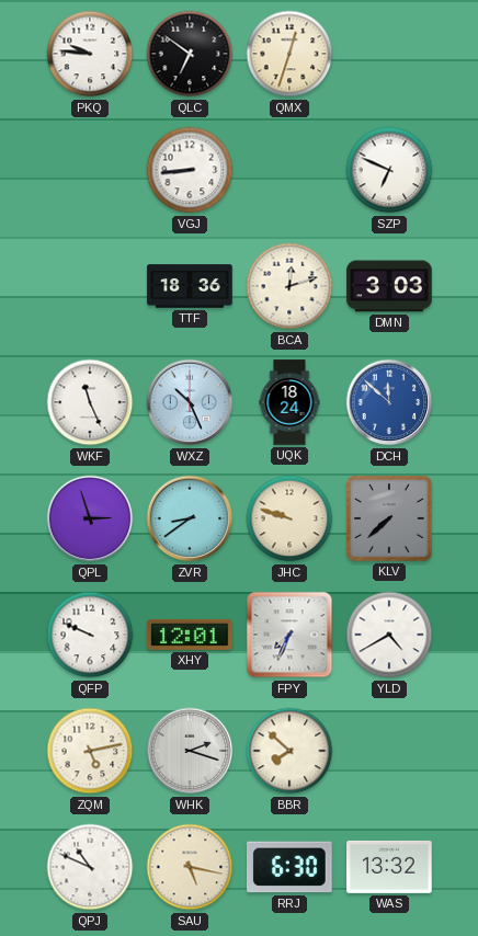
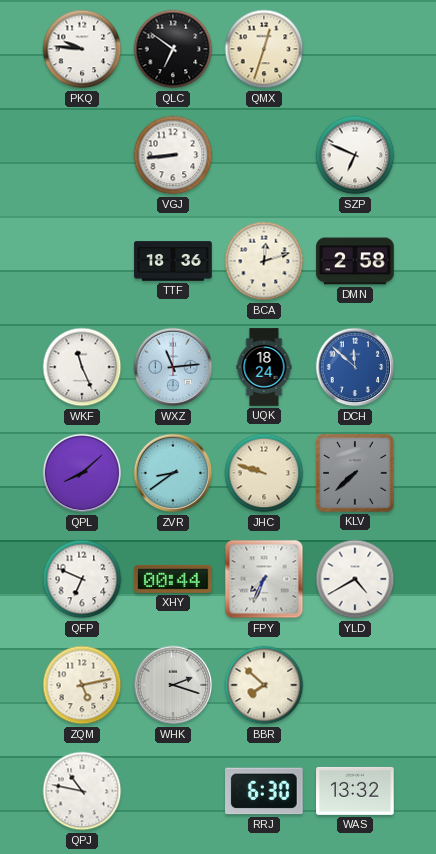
DMN: 3:03 -> 2:58 (355, 261)
WXZ: 10:26 -> 11:14 (173, 367)
QPL: 2:57 -> 8:08 (82, 473)
QFP: 9:49 -> 6:49 (82, 579)
XHY: 12:01 -> 00:44 (173, 579)
QPJ: 10:49 -> 10:47 (82, 791)
SAU: 5:17 -> none (190, 867)
